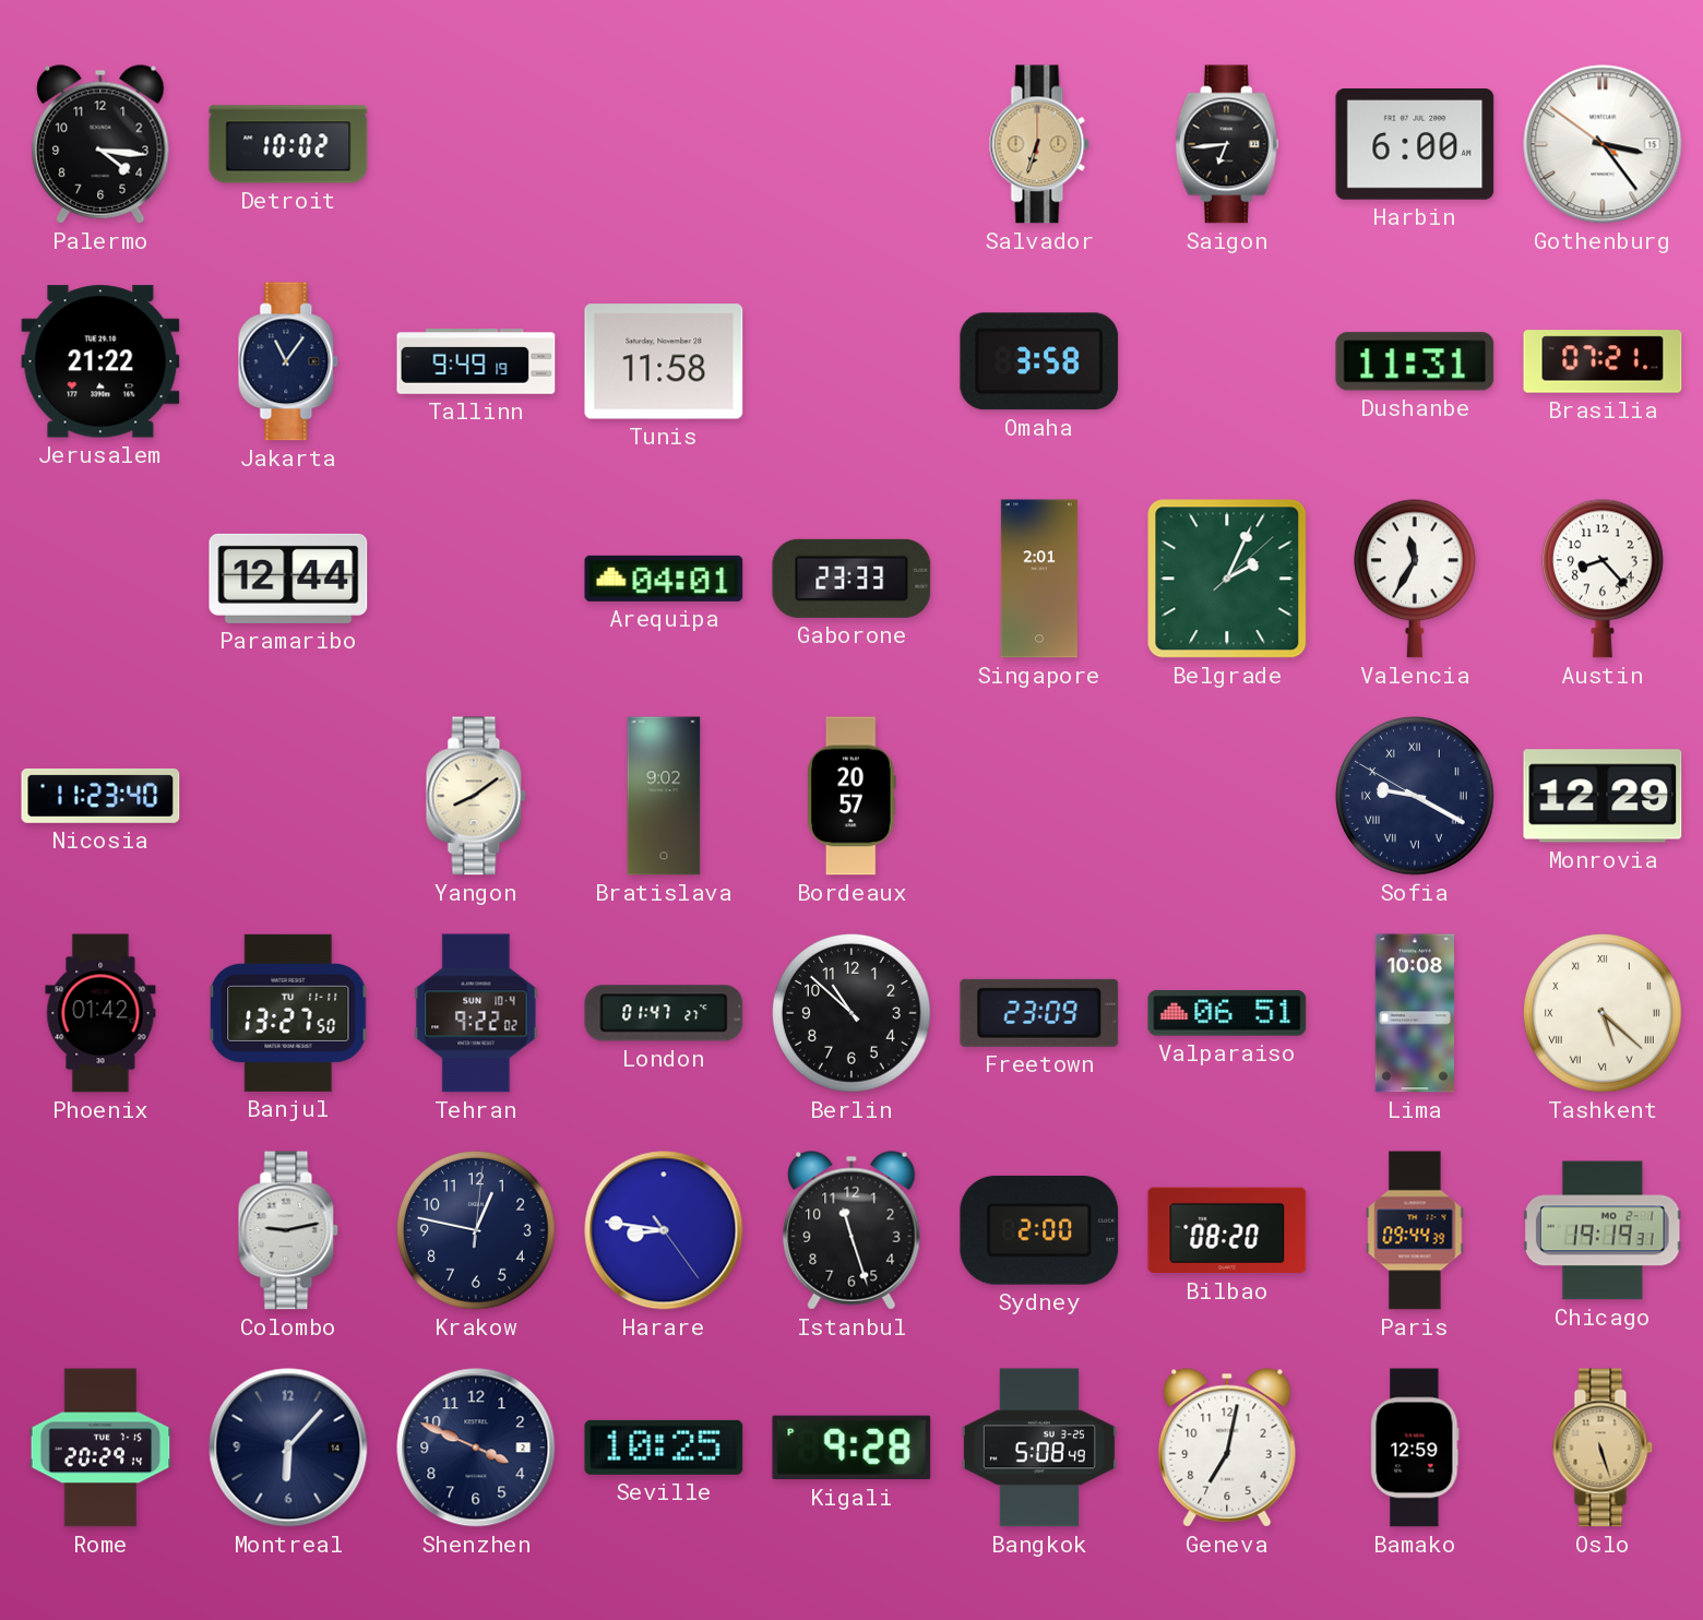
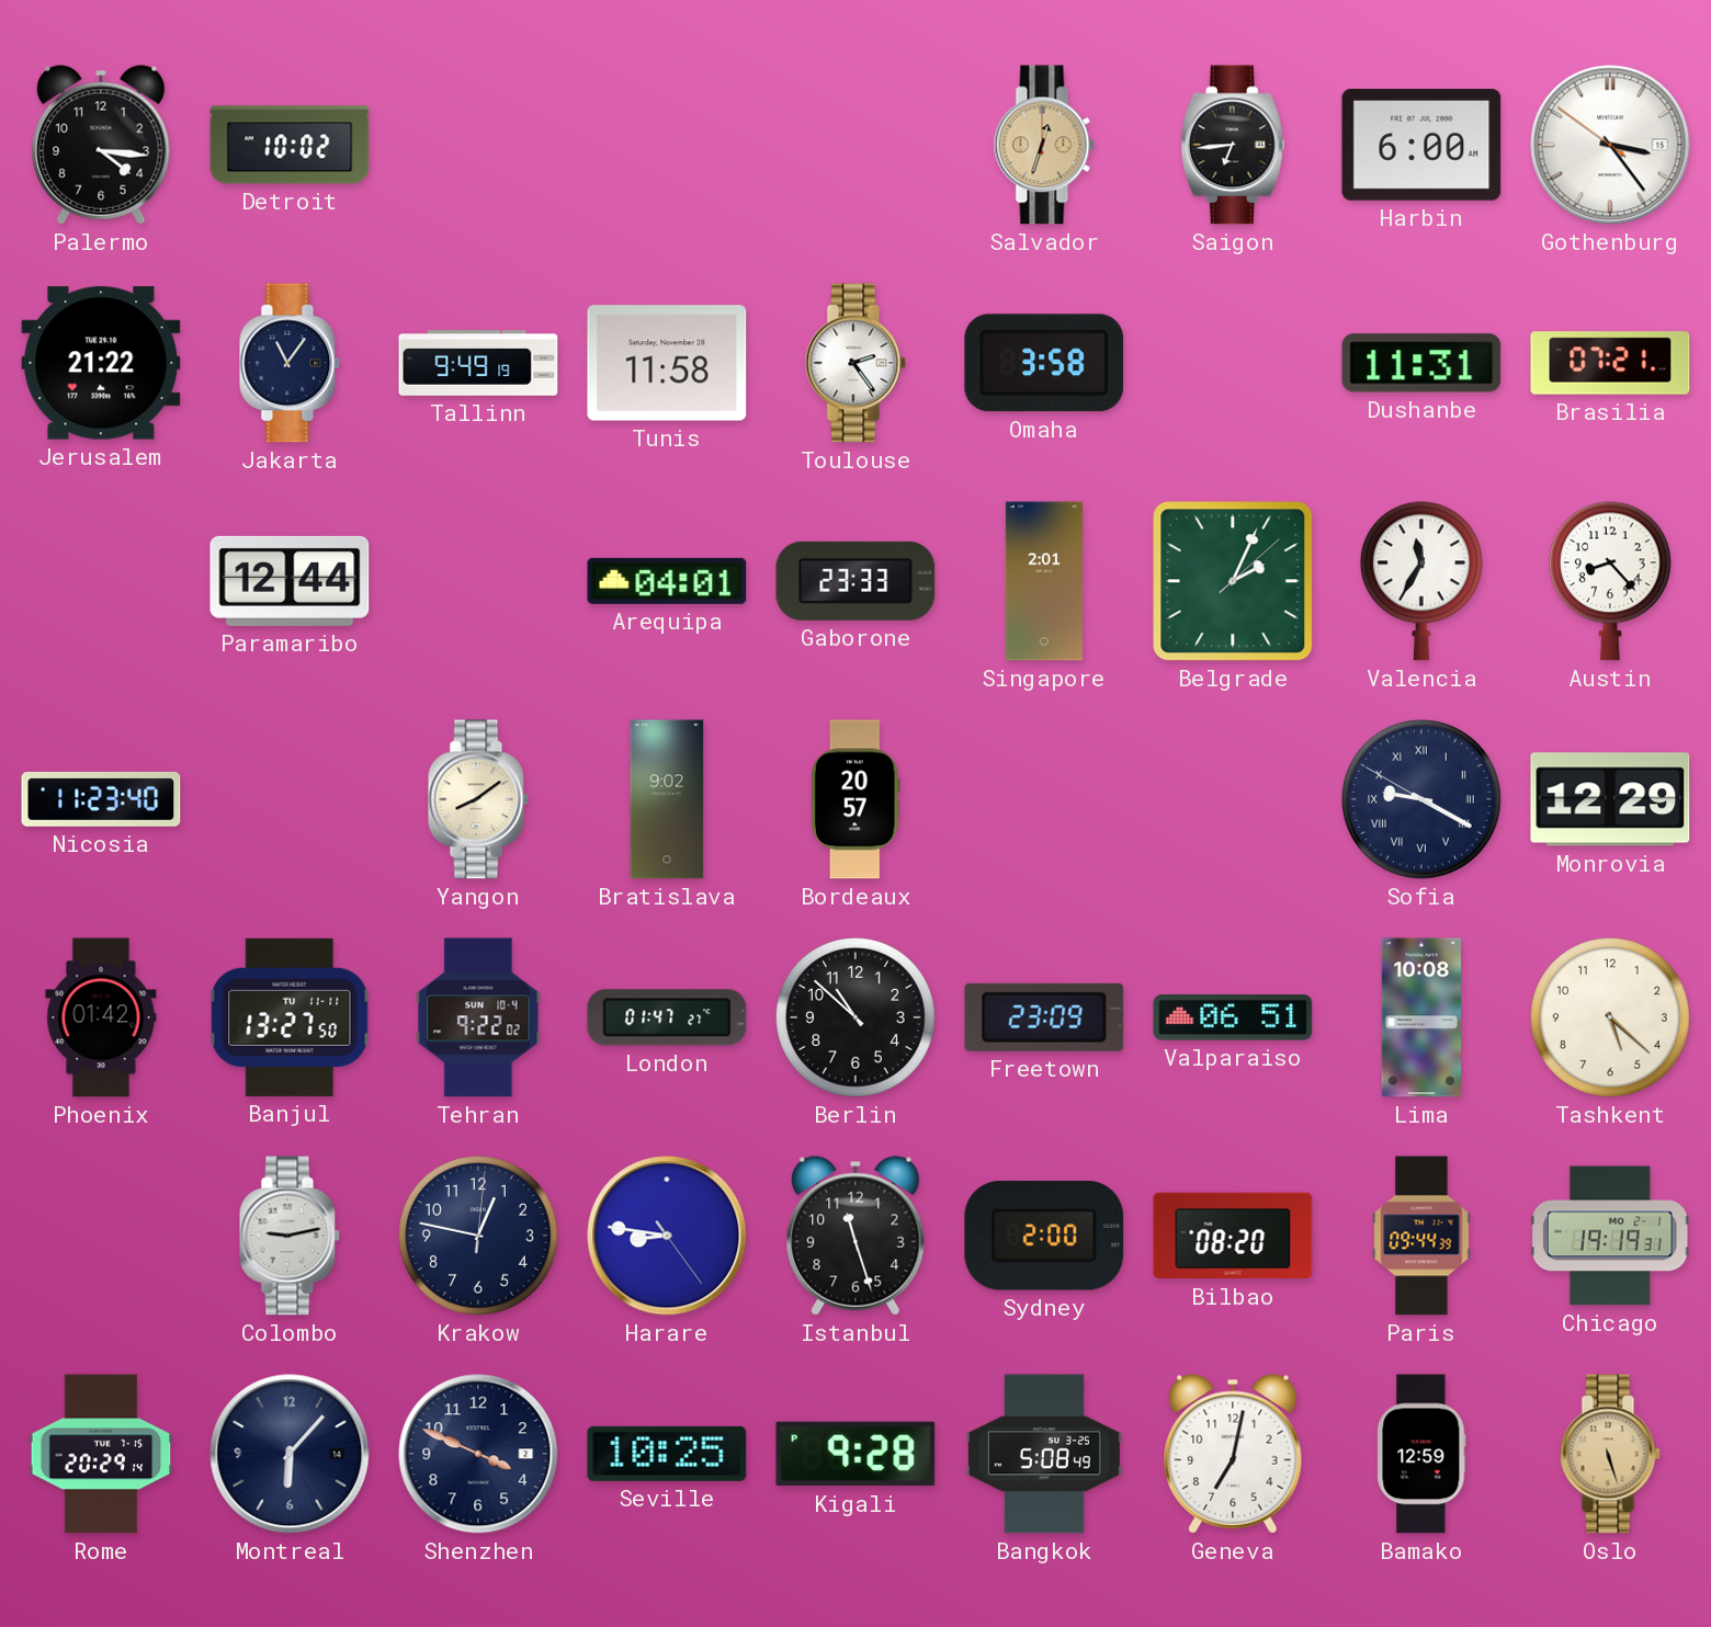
Salvador: 6:33 -> 12:33 (1044, 145)
Toulouse: none -> 2:24 (856, 363)
Tashkent numerals: Roman -> Arabic (1610, 1017)
